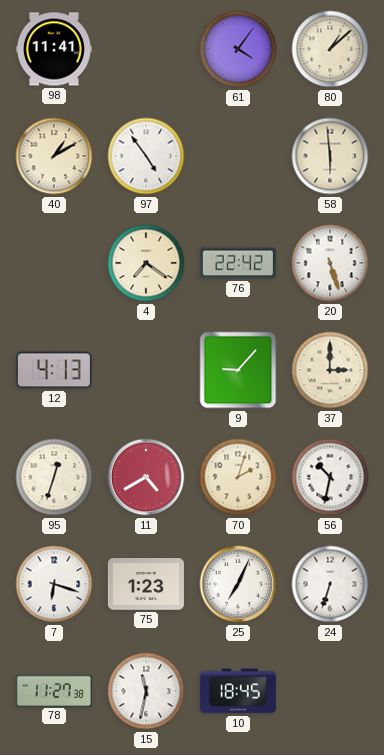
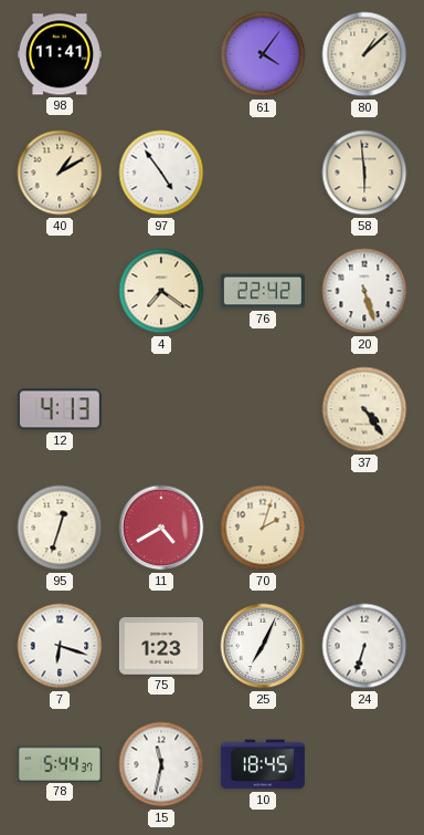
9: 9:07 -> none (238, 370)
37: 3:00 -> 4:24 (364, 409)
56: 10:32 -> none (330, 477)
78: 11:27 -> 5:44 (60, 763)
